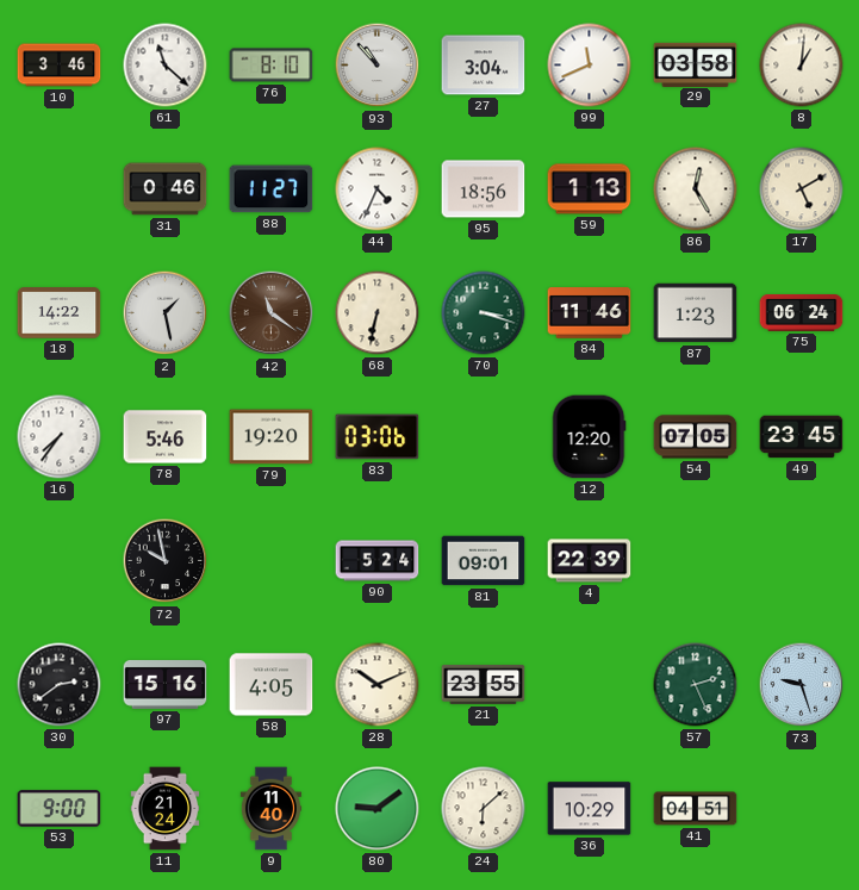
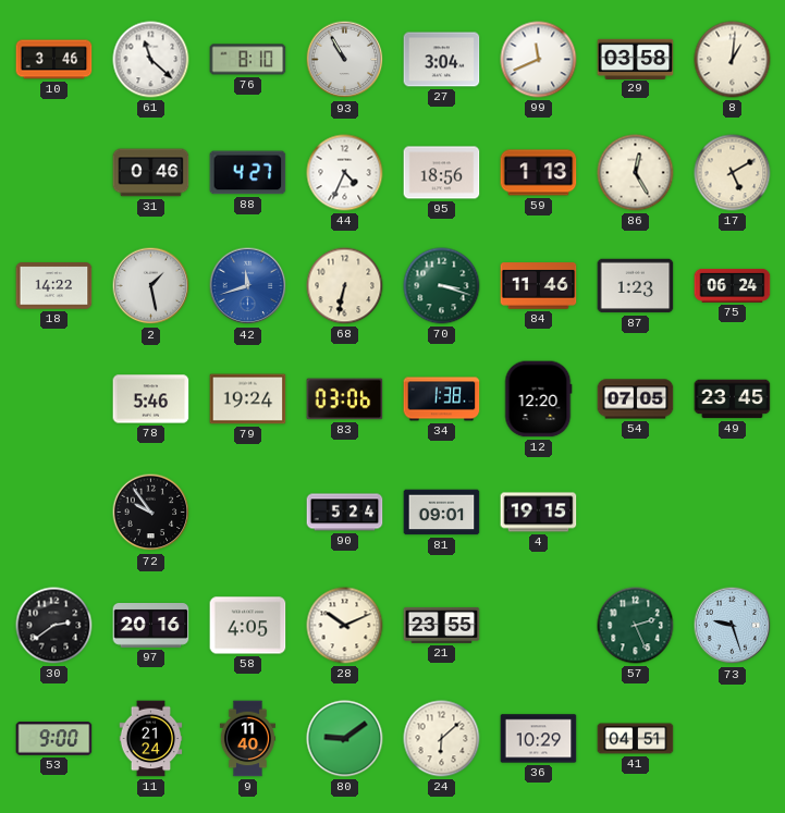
93: 10:53 -> 10:55 (345, 60)
88: 11:27 -> 4:27 (248, 173)
42: 11:21 -> 11:42 (248, 286)
42 dial: brown -> blue (248, 286)
16: 7:36 -> none (60, 437)
79: 19:20 -> 19:24 (248, 399)
34: none -> 1:38 (442, 399)
72: 9:58 -> 9:54 (151, 513)
4: 22:39 -> 19:15 (539, 513)
97: 15:16 -> 20:16 (151, 626)
